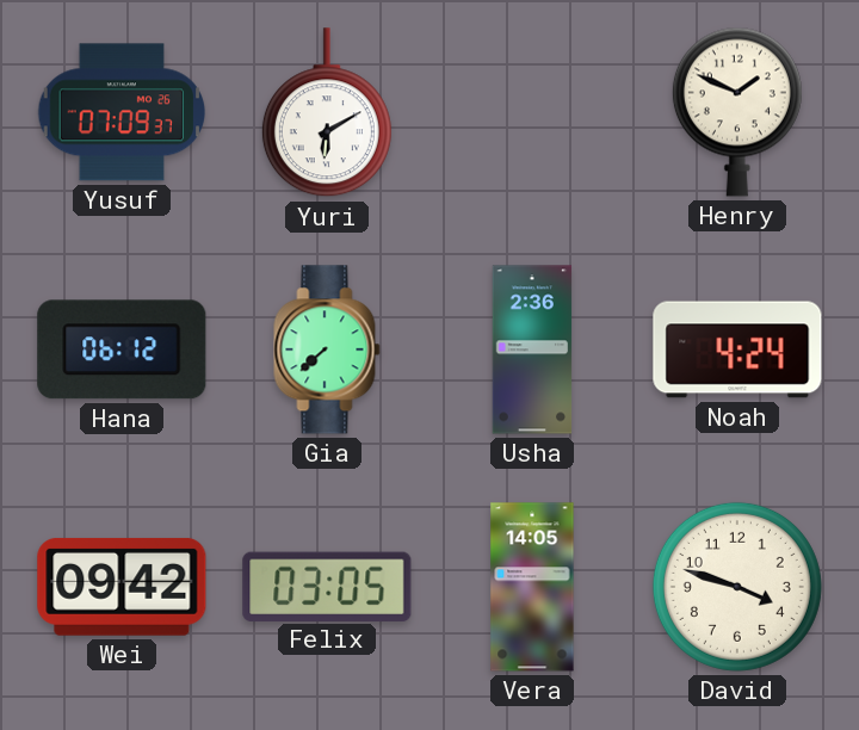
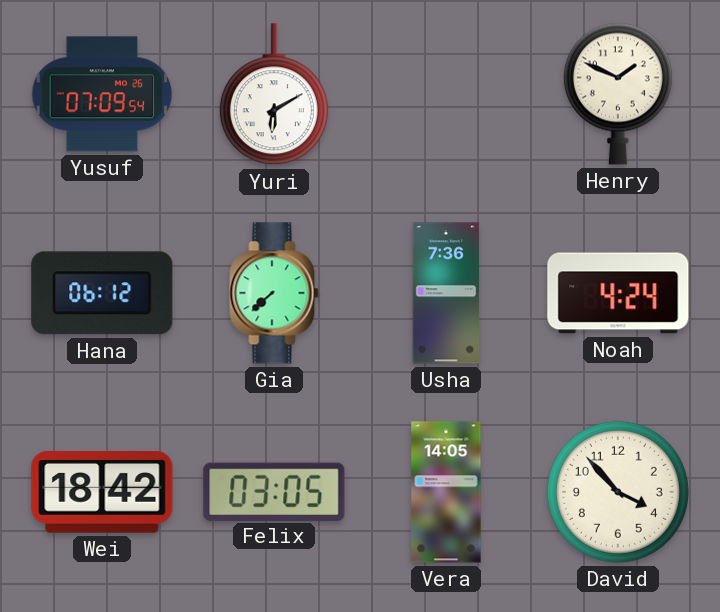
Yusuf: 07:09:37 -> 07:09:54 (102, 94)
Usha: 2:36 -> 7:36 (446, 293)
Wei: 09:42 -> 18:42 (102, 492)
David: 3:48 -> 3:53 (618, 492)
